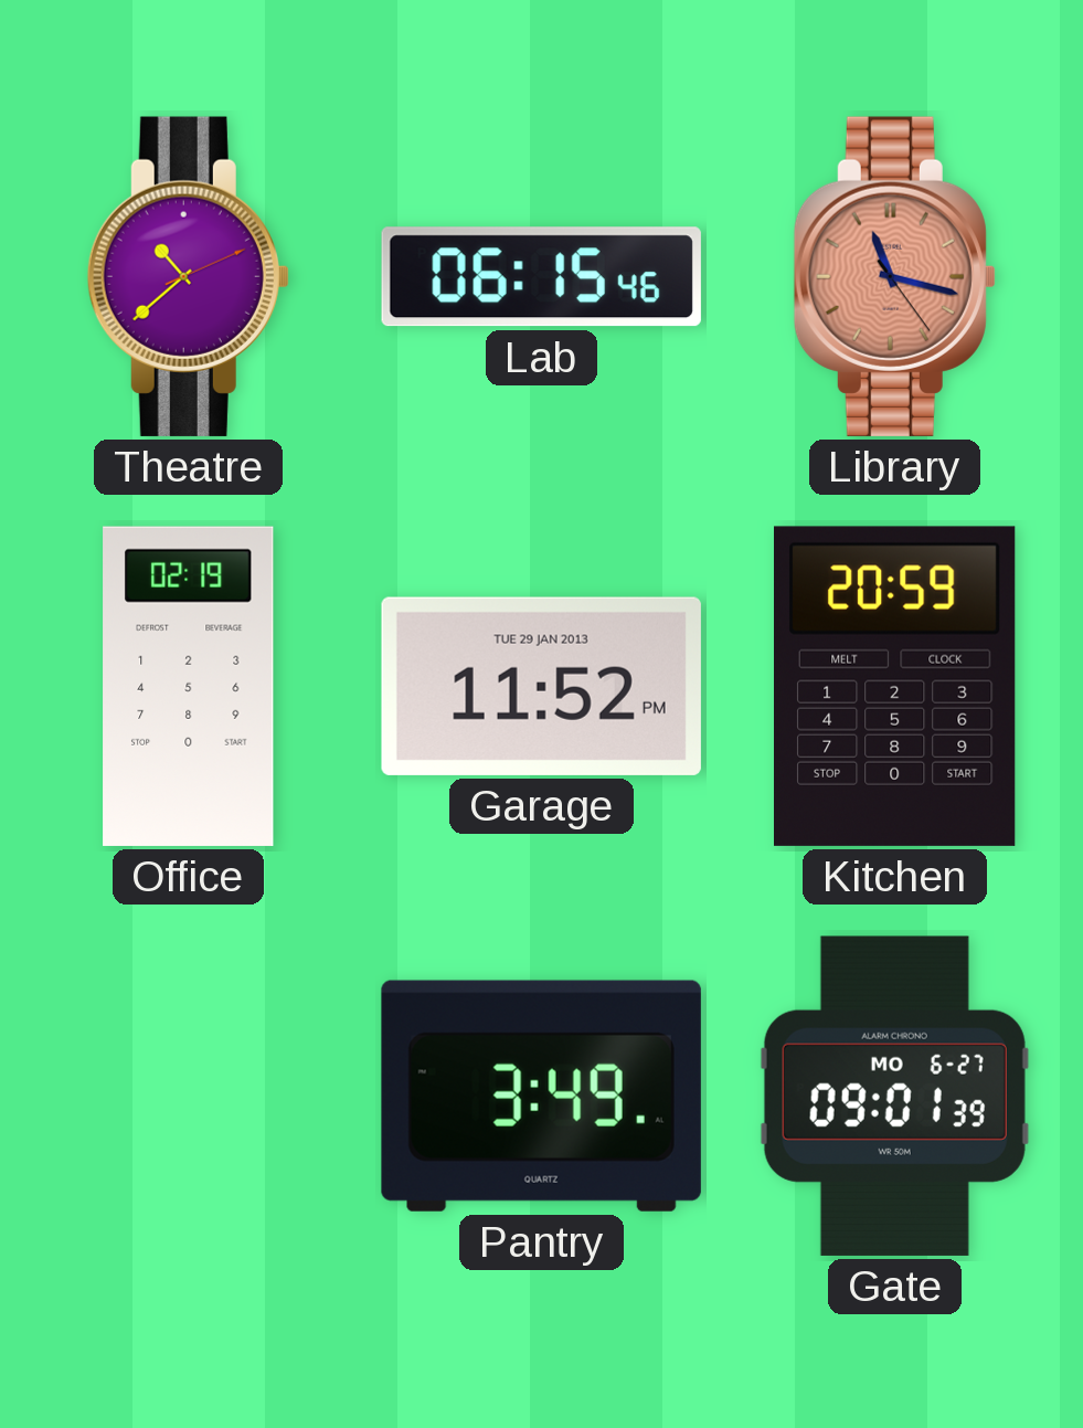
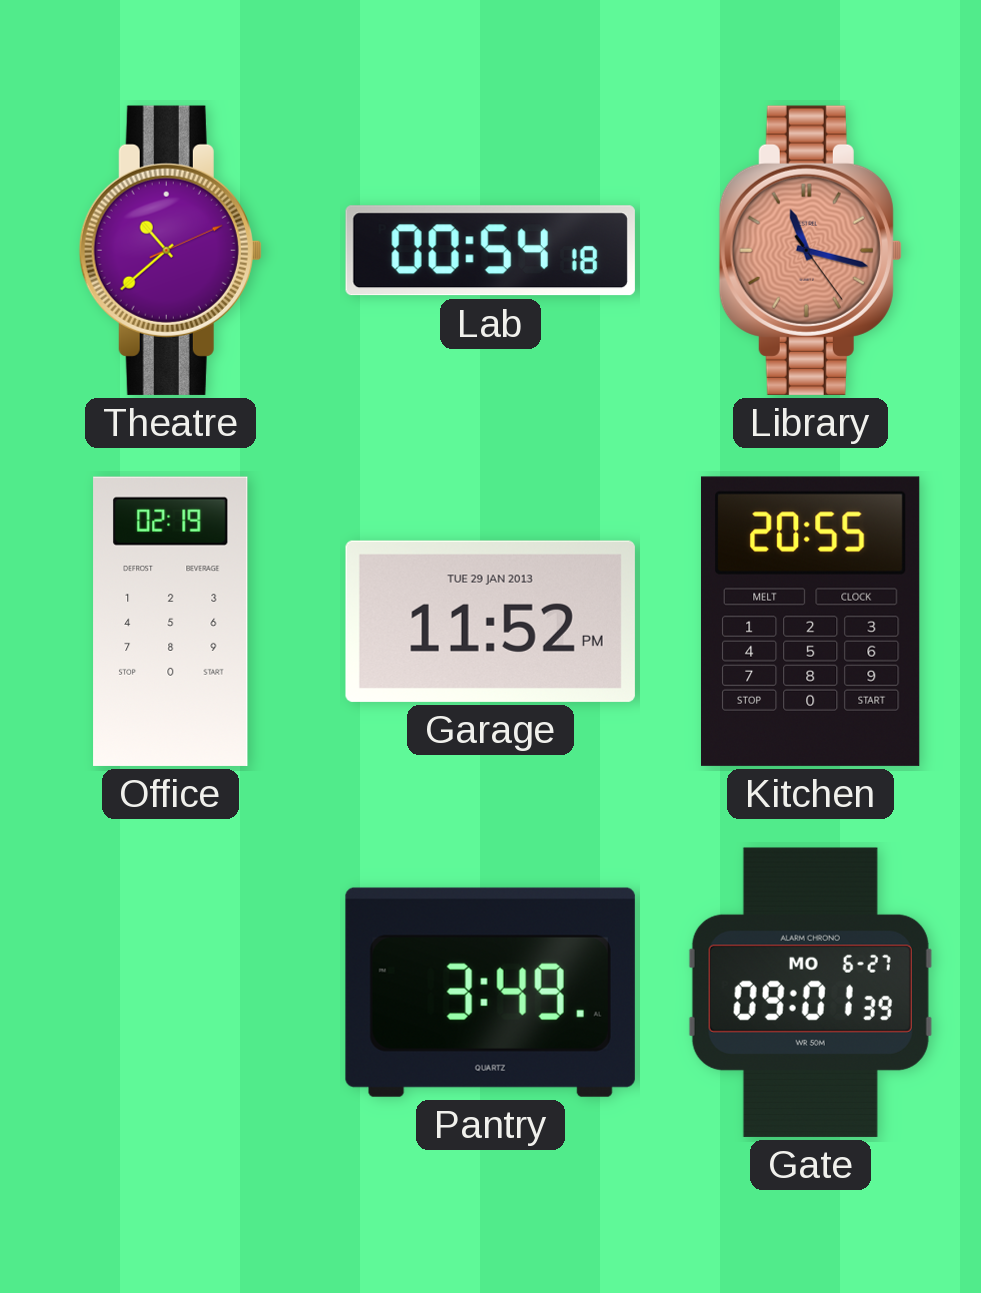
Lab: 06:15 -> 00:54 (490, 251)
Kitchen: 20:59 -> 20:55 (811, 621)
